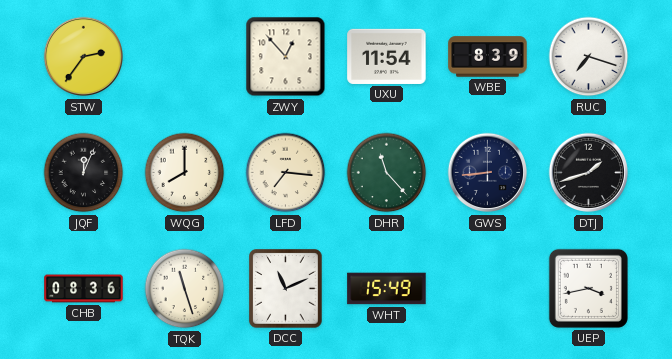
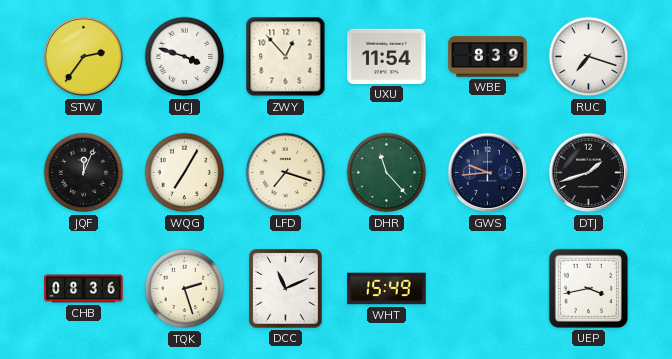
UCJ: none -> 3:48 (185, 57)
WQG: 8:00 -> 7:05 (185, 173)
LFD: 7:16 -> 7:18 (286, 173)
GWS: 8:44 -> 9:44 (488, 173)
TQK: 11:27 -> 2:27 (185, 289)
